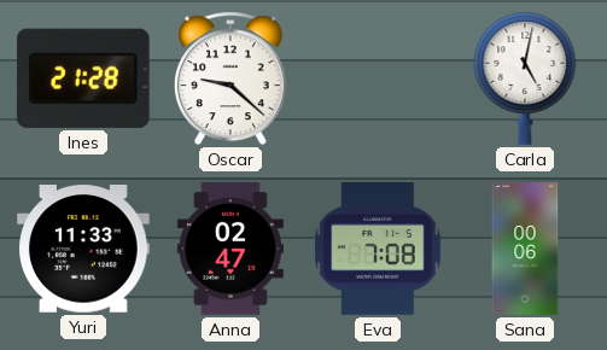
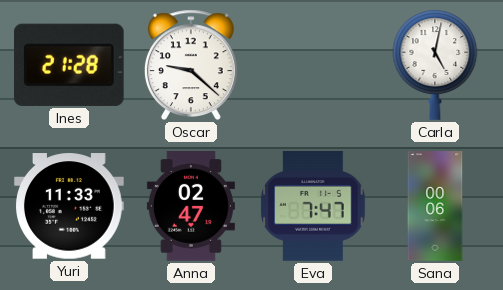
Eva: 7:08 -> 7:47 (313, 207)
